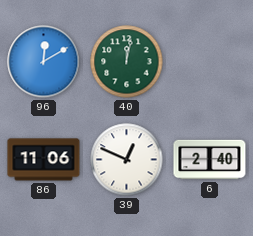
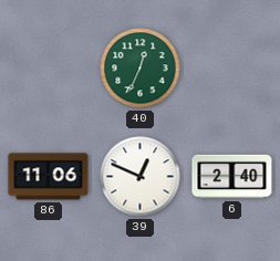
96: 12:10 -> none (44, 62)
40: 12:02 -> 12:34 (141, 69)
